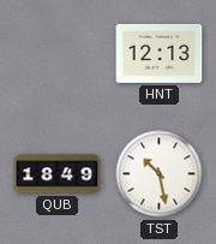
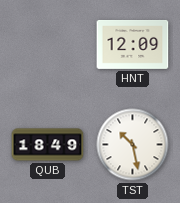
HNT: 12:13 -> 12:09 (133, 45)
